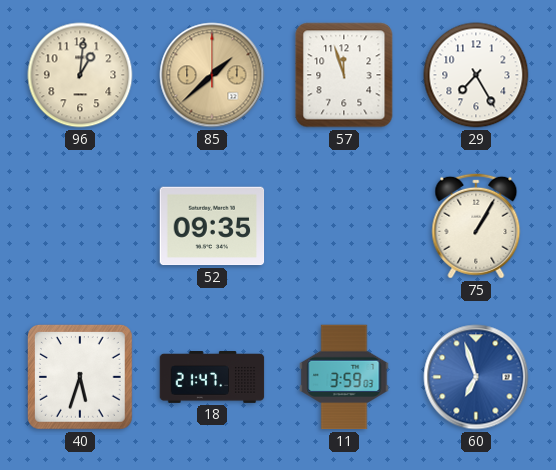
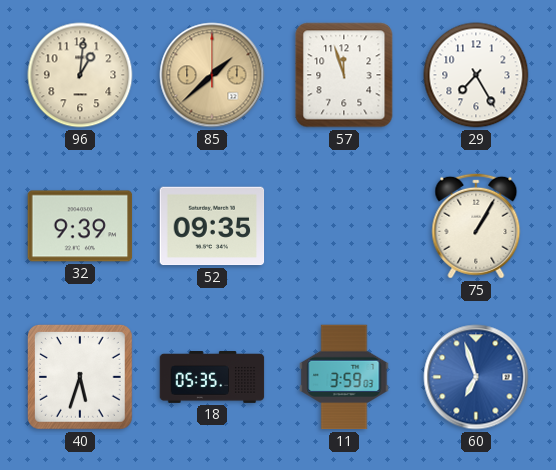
32: none -> 9:39 (80, 226)
18: 21:47 -> 05:35 (212, 378)
